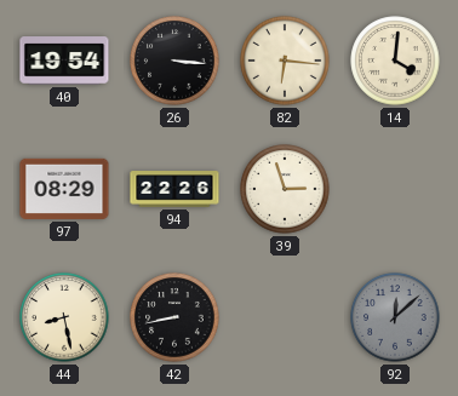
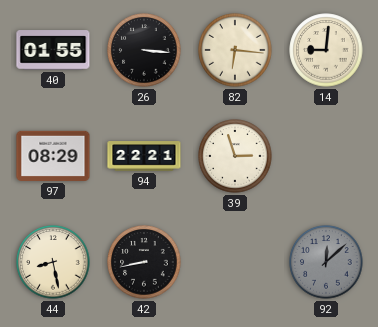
40: 19:54 -> 01:55 (53, 50)
14: 4:01 -> 9:01 (326, 50)
94: 22:26 -> 22:21 (144, 156)
